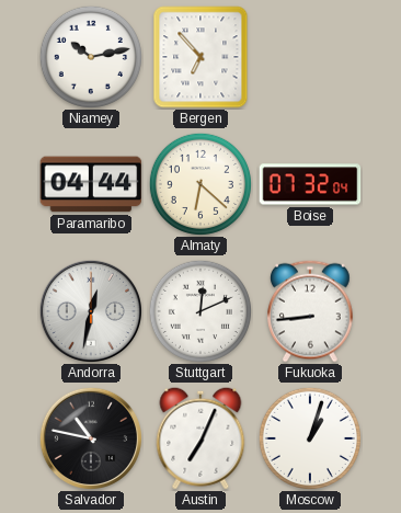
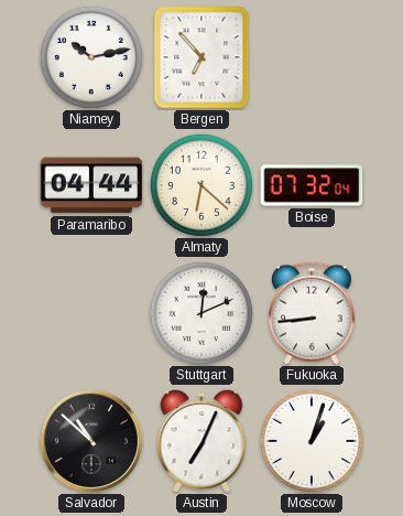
Andorra: 12:32 -> none (90, 310)
Salvador: 10:47 -> 10:52 (90, 440)
